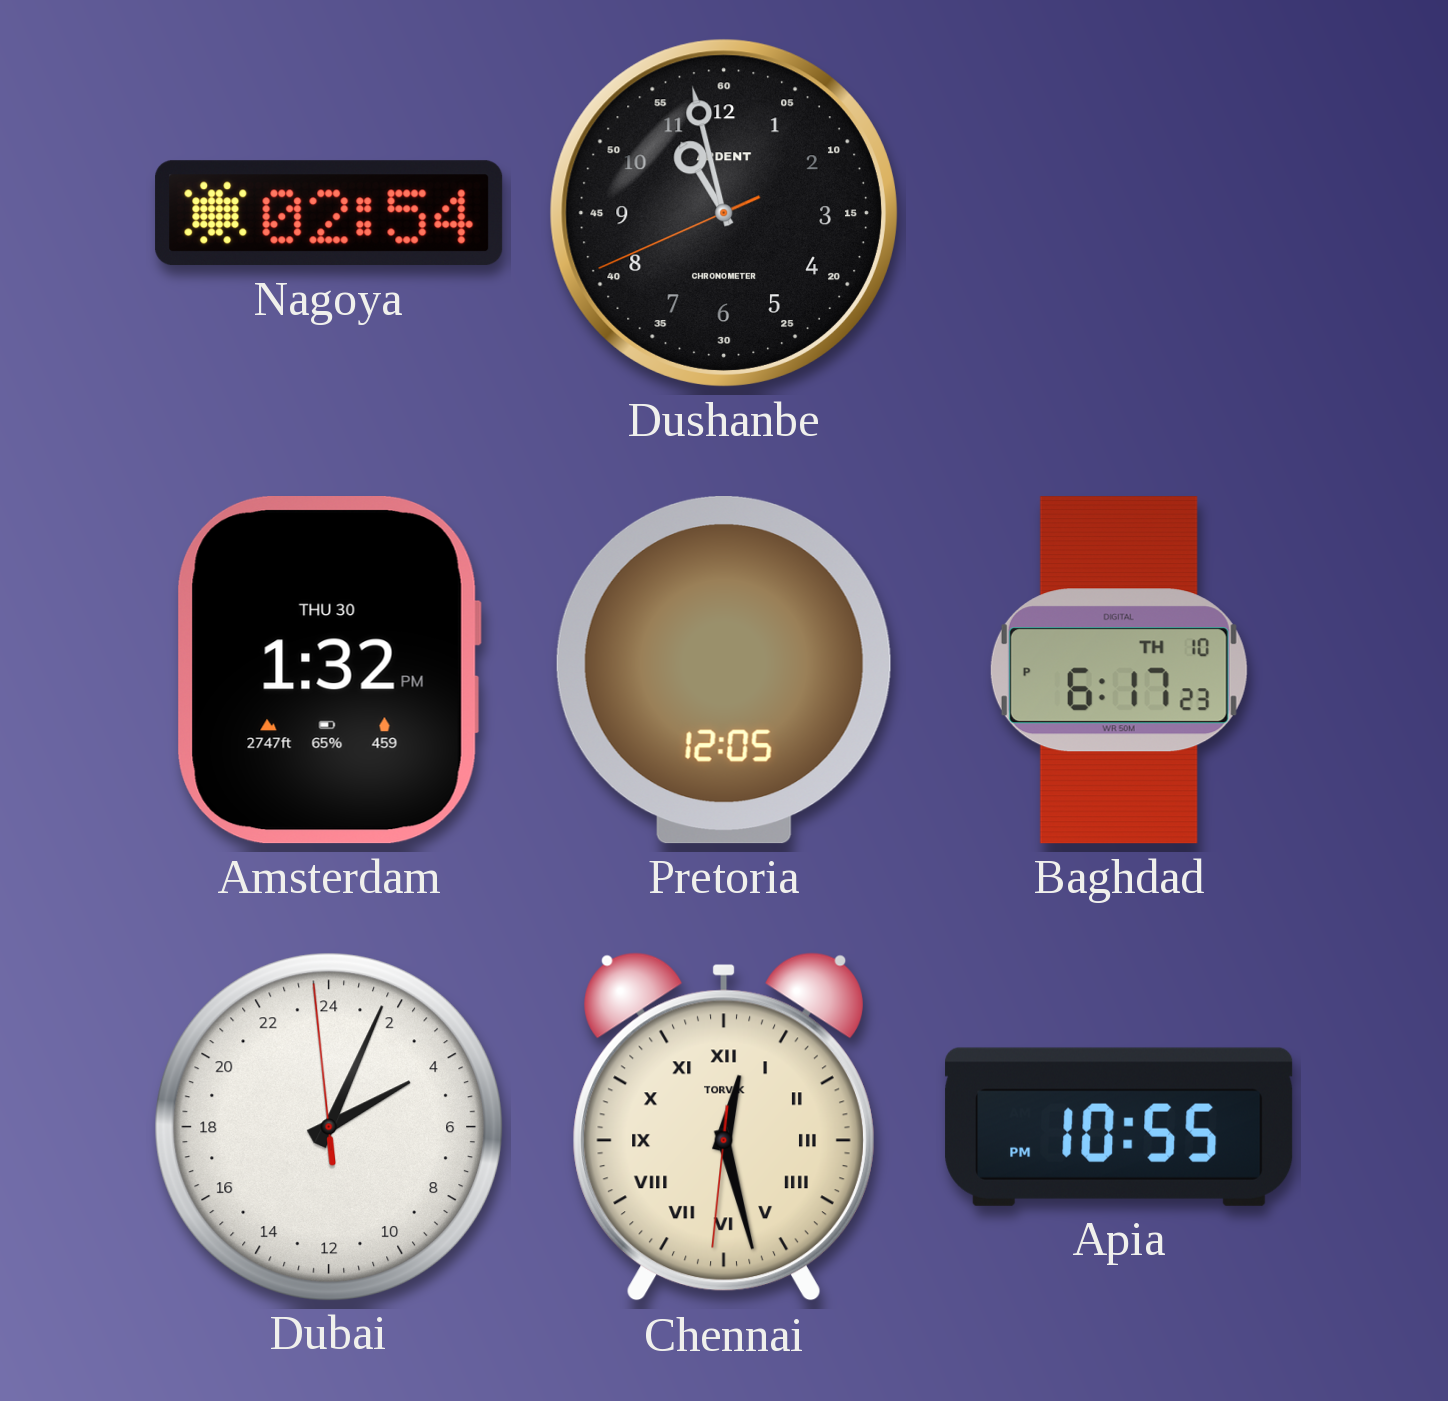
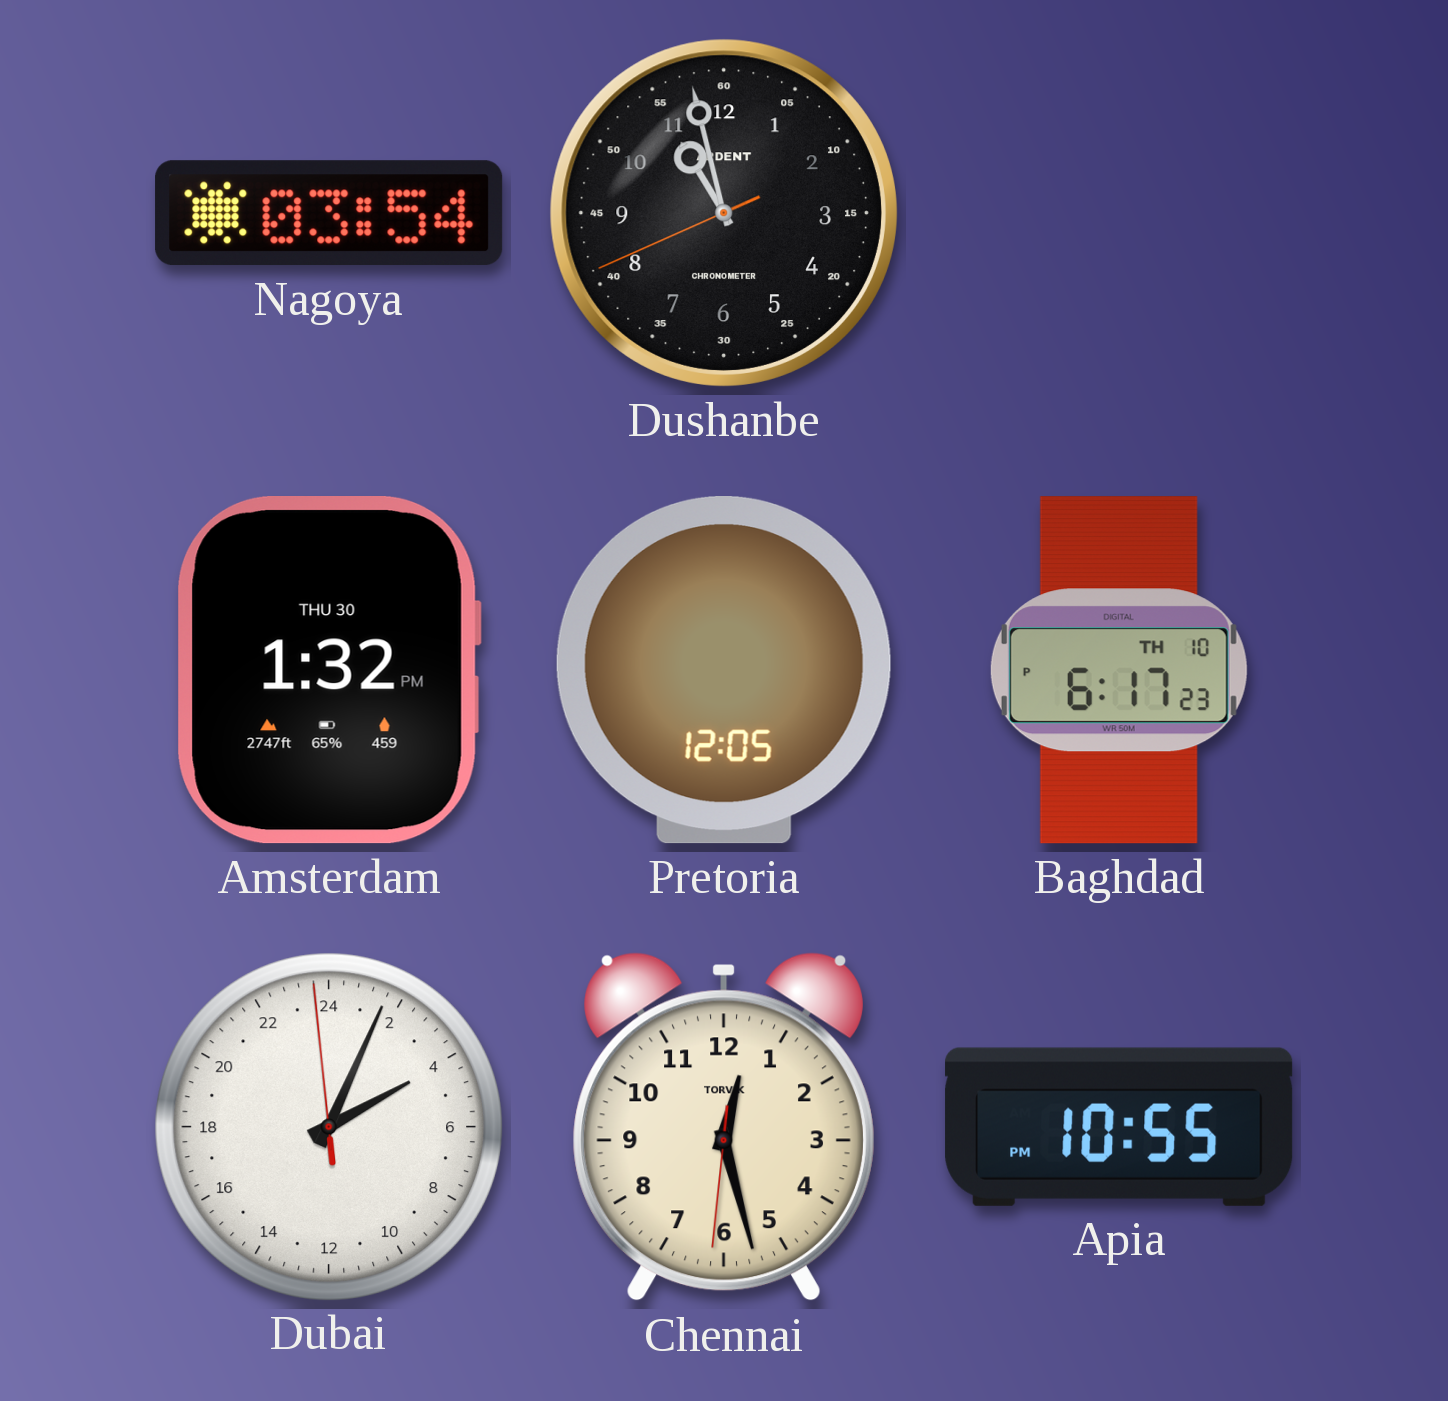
Nagoya: 02:54 -> 03:54 (329, 213)
Chennai numerals: Roman -> Arabic (724, 1127)
